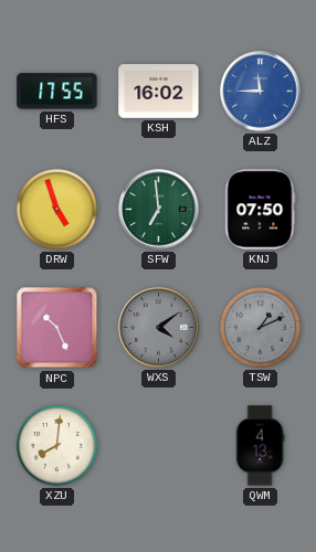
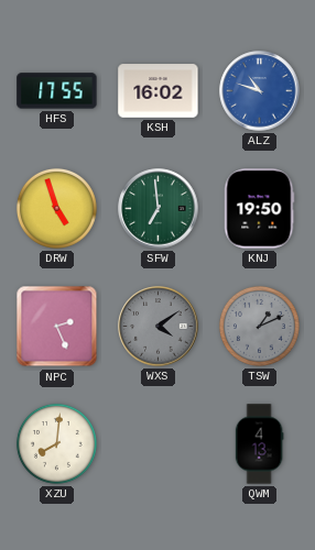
ALZ: 11:45 -> 10:48 (260, 91)
KNJ: 07:50 -> 19:50 (260, 209)
NPC: 10:26 -> 2:26 (57, 327)
